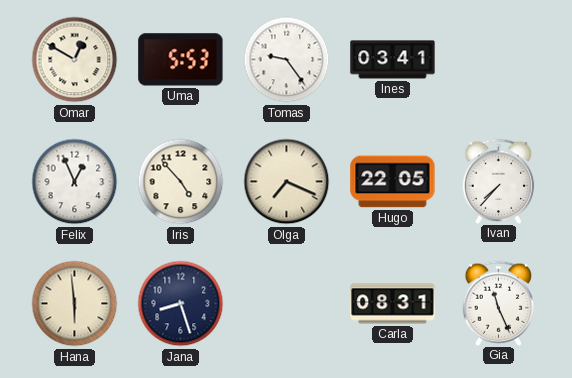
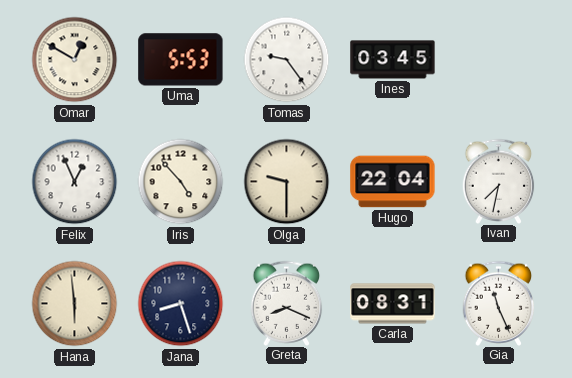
Ines: 03:41 -> 03:45 (393, 60)
Olga: 7:19 -> 9:30 (287, 182)
Hugo: 22:05 -> 22:04 (393, 182)
Ivan: 7:37 -> 7:32 (499, 181)
Greta: none -> 8:19 (287, 303)
